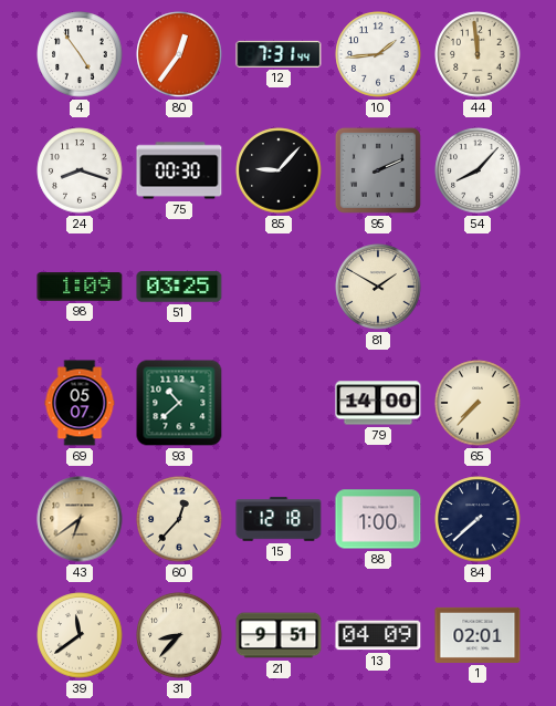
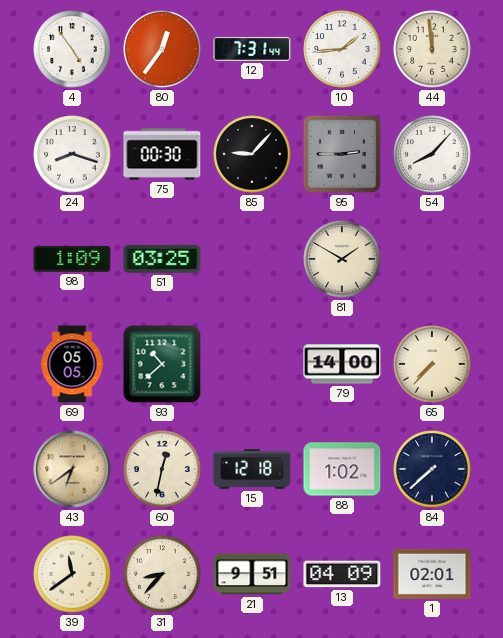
95: 2:11 -> 2:45 (342, 154)
69: 05:07 -> 05:05 (72, 364)
60: 12:37 -> 12:32 (162, 469)
88: 1:00 -> 1:02 (342, 469)
